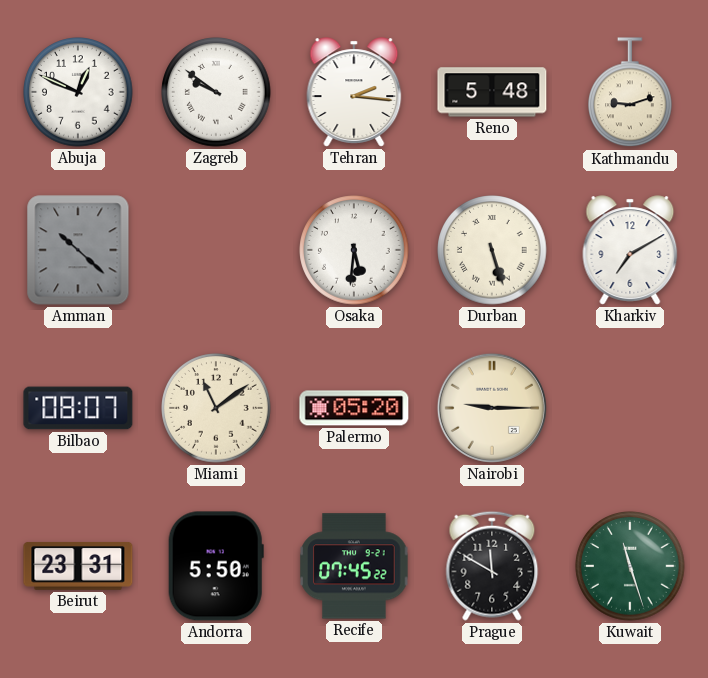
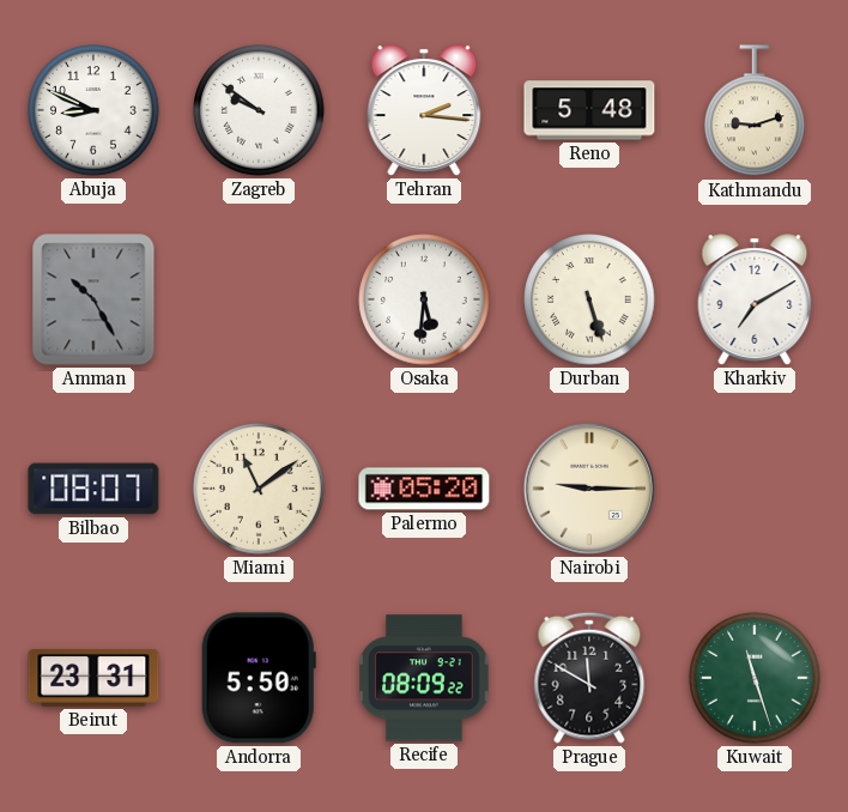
Abuja: 12:49 -> 8:49 (93, 110)
Amman: 10:22 -> 10:25 (93, 299)
Recife: 07:45 -> 08:09 (424, 678)
